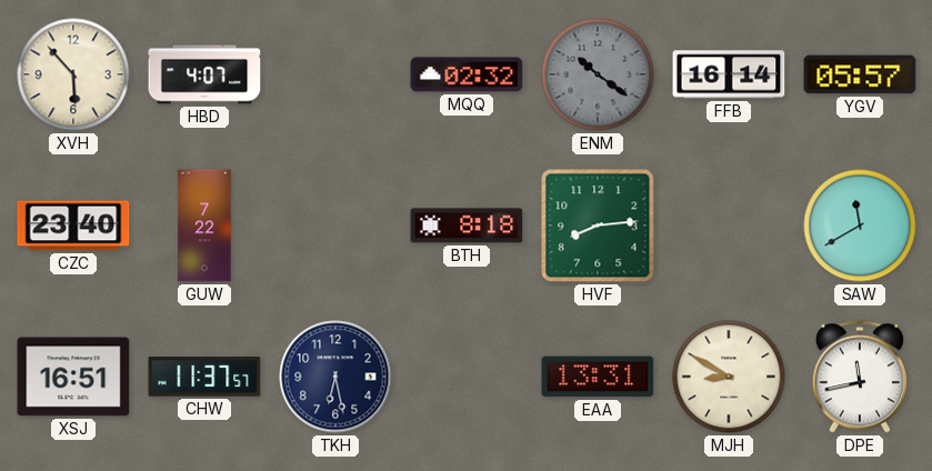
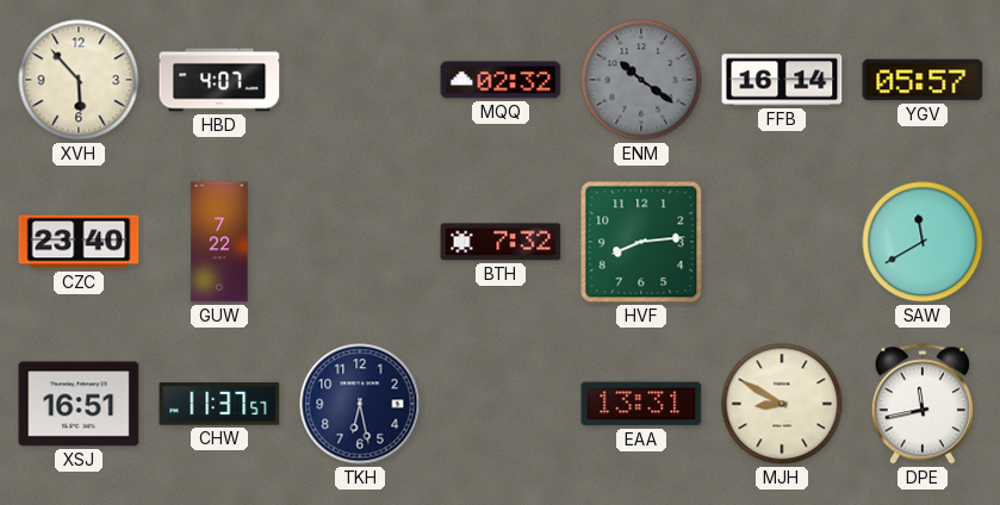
BTH: 8:18 -> 7:32 (501, 242)
